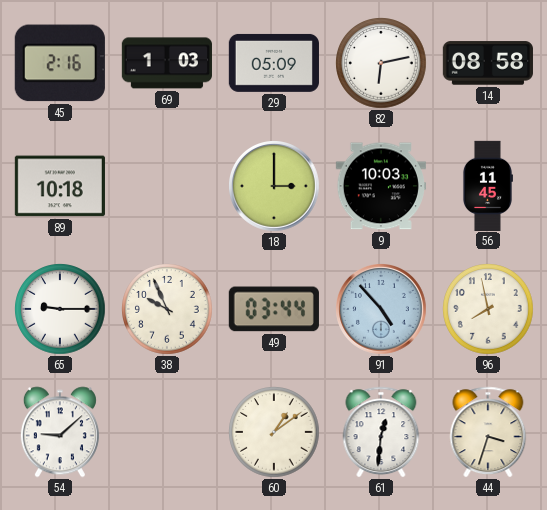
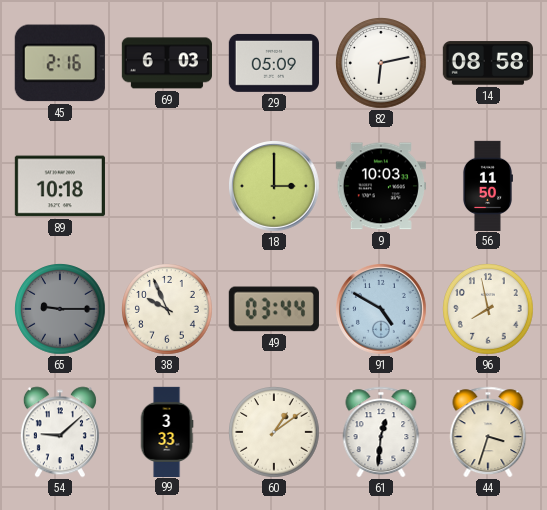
69: 1:03 -> 6:03 (167, 63)
56: 11:45 -> 11:50 (487, 185)
65 dial: white -> grey (60, 309)
91: 4:53 -> 4:50 (382, 310)
99: none -> 3:33 (167, 431)
